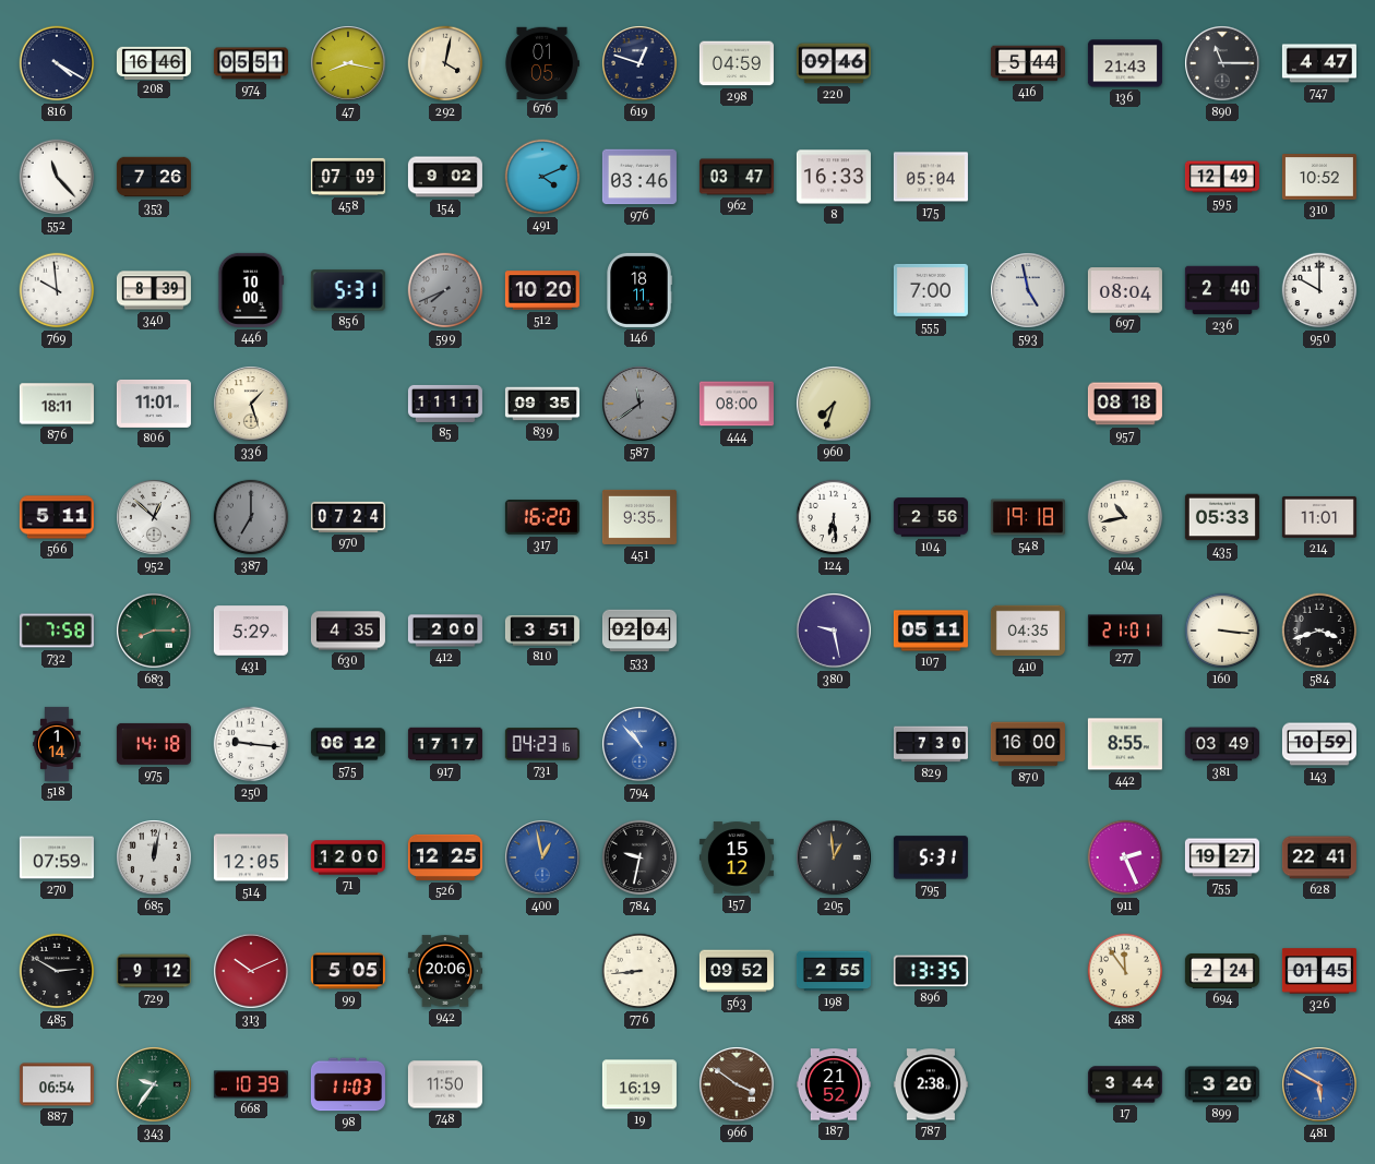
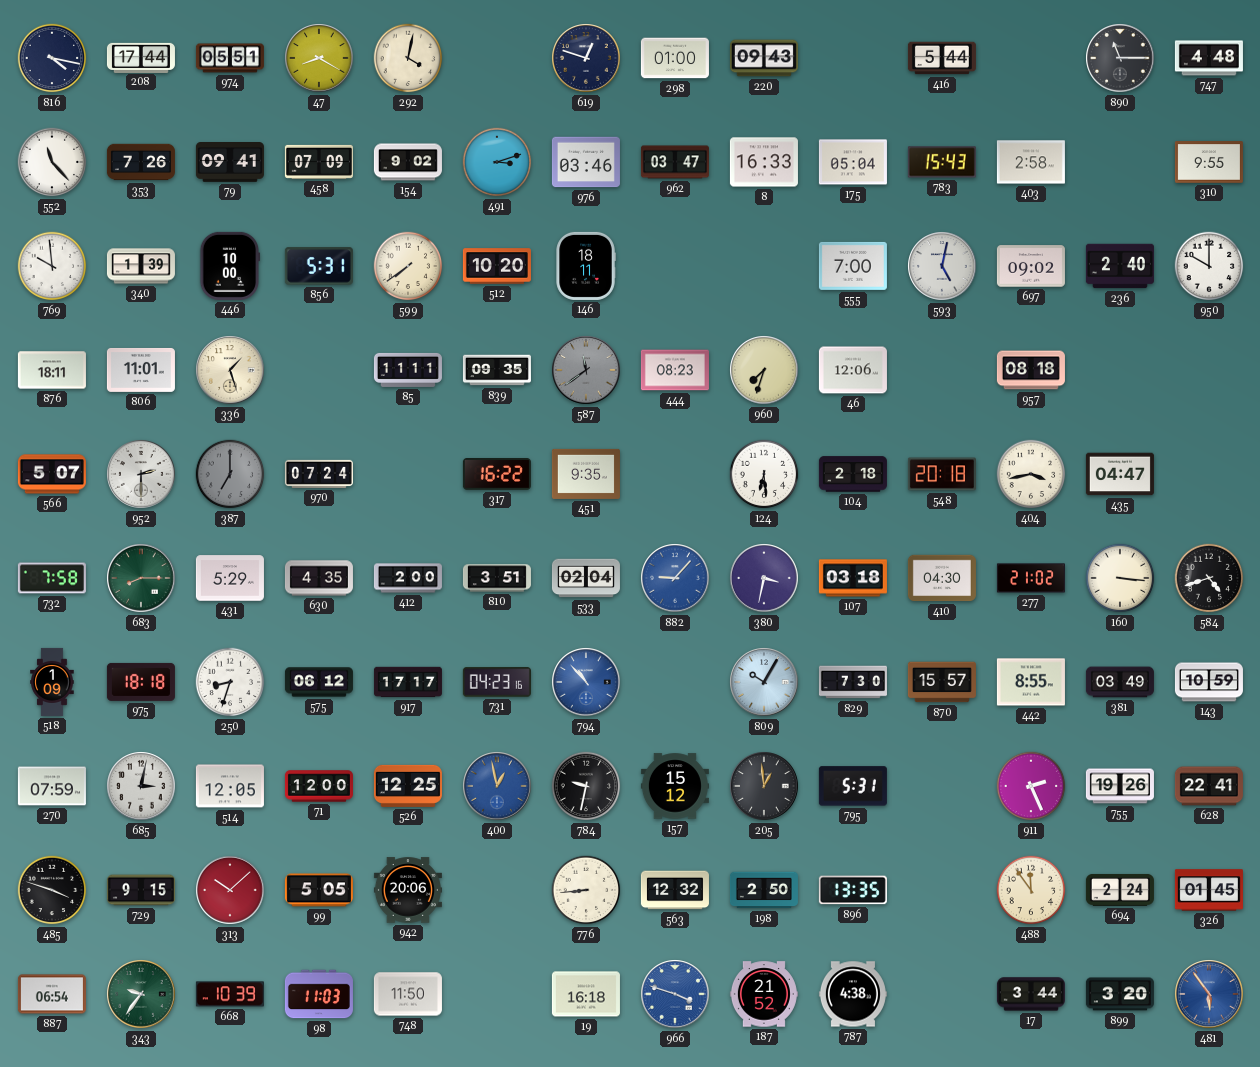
816: 4:20 -> 4:17 (52, 58)
208: 16:46 -> 17:44 (141, 57)
47: 8:17 -> 8:20 (319, 58)
676: 01:05 -> none (542, 62)
298: 04:59 -> 01:00 (675, 58)
220: 09:46 -> 09:43 (764, 58)
136: 21:43 -> none (1125, 63)
747: 4:47 -> 4:48 (1209, 58)
79: none -> 09:41 (230, 163)
491: 4:11 -> 3:12 (497, 162)
783: none -> 15:43 (942, 162)
403: none -> 2:58 (1031, 162)
595: 12:49 -> none (1222, 177)
310: 10:52 -> 9:55 (1209, 162)
340: 8:39 -> 1:39 (141, 266)
599: 7:41 -> 7:39 (408, 266)
599 dial: grey -> cream (408, 266)
593: 4:58 -> 5:02 (942, 266)
697: 08:04 -> 09:02 (1031, 266)
444: 08:00 -> 08:23 (675, 370)
46: none -> 12:06 (853, 370)
566: 5:11 -> 5:07 (52, 474)
952: 12:52 -> 2:30 (141, 474)
317: 16:20 -> 16:22 (497, 475)
104: 2:56 -> 2:18 (853, 474)
548: 19:18 -> 20:18 (942, 474)
404: 10:43 -> 3:43 (1031, 474)
435: 05:33 -> 04:47 (1120, 474)
214: 11:01 -> none (1319, 517)
882: none -> 9:07 (675, 578)
380: 9:28 -> 3:32 (764, 578)
107: 05:11 -> 03:18 (853, 578)
410: 04:35 -> 04:30 (942, 578)
277: 21:01 -> 21:02 (1031, 578)
584: 3:42 -> 4:42 (1209, 578)
518: 1:14 -> 1:09 (52, 682)
975: 14:18 -> 18:18 (141, 682)
250: 9:16 -> 8:33 (230, 682)
809: none -> 10:05 (764, 682)
870: 16:00 -> 15:57 (942, 682)
685: 12:02 -> 3:02 (141, 786)
755: 19:27 -> 19:26 (1120, 786)
485: 2:50 -> 3:48 (52, 890)
729: 9:12 -> 9:15 (141, 890)
313: 10:11 -> 10:08 (230, 890)
563: 09:52 -> 12:32 (675, 890)
198: 2:55 -> 2:50 (764, 890)
19: 16:19 -> 16:18 (586, 994)
966: 3:51 -> 3:48 (675, 994)
966 dial: brown -> blue (675, 994)
787: 2:38 -> 4:38 (853, 994)
481: 5:50 -> 5:54 (1209, 994)
